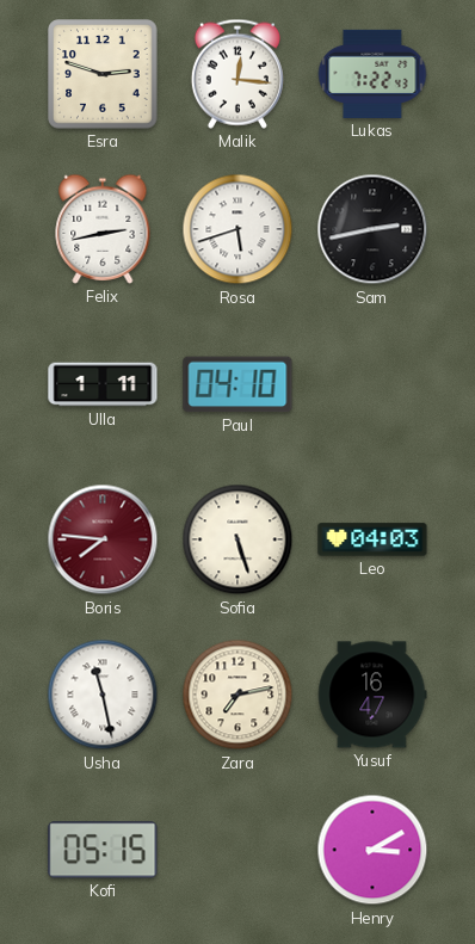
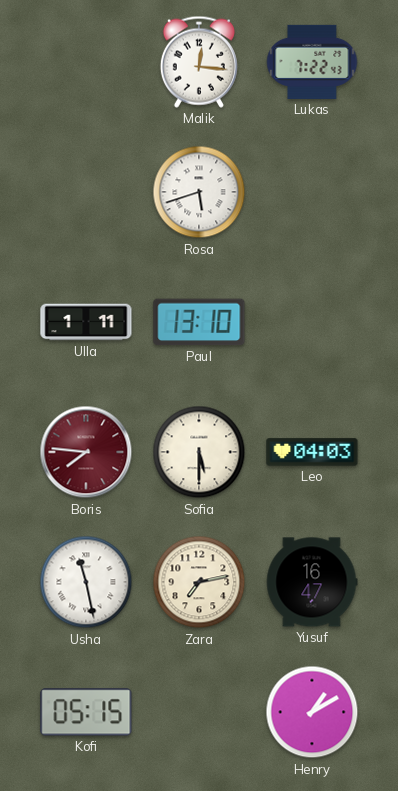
Esra: 2:48 -> none (103, 74)
Felix: 2:43 -> none (103, 229)
Sam: 2:43 -> none (372, 229)
Paul: 04:10 -> 13:10 (199, 322)
Sofia: 5:27 -> 5:30 (199, 452)
Henry: 3:10 -> 1:10 (312, 712)
